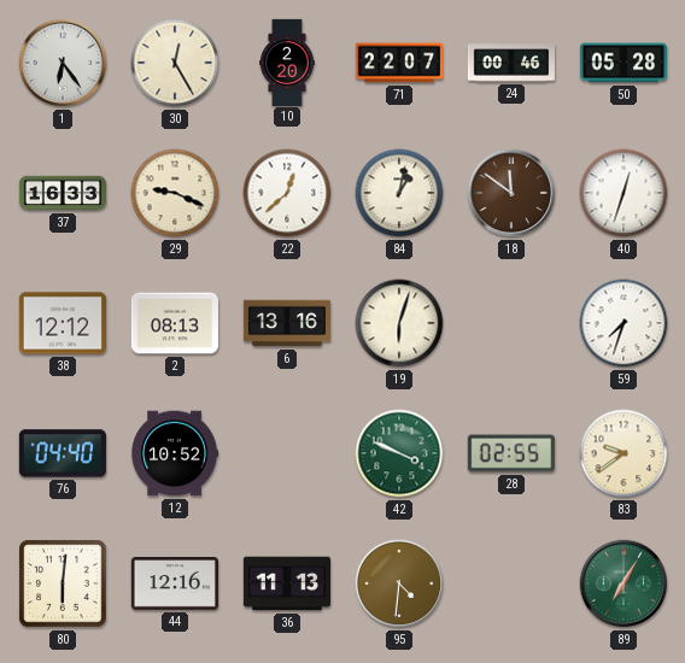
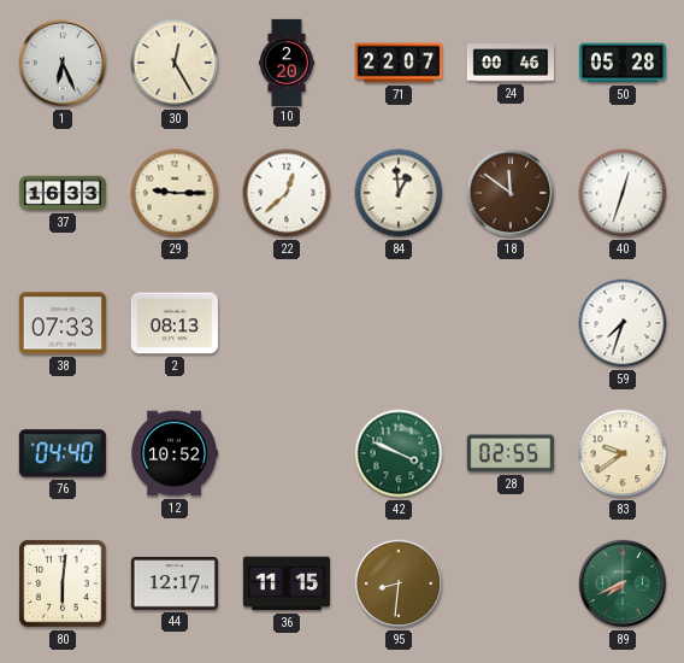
1: 6:24 -> 6:26 (63, 63)
29: 9:19 -> 9:15 (175, 193)
84: 1:02 -> 12:59 (399, 193)
38: 12:12 -> 07:33 (63, 323)
6: 13:16 -> none (286, 323)
19: 6:03 -> none (399, 323)
44: 12:16 -> 12:17 (175, 583)
36: 11:13 -> 11:15 (285, 583)
95: 4:31 -> 8:31 (399, 583)
89: 7:05 -> 7:41 (623, 583)
